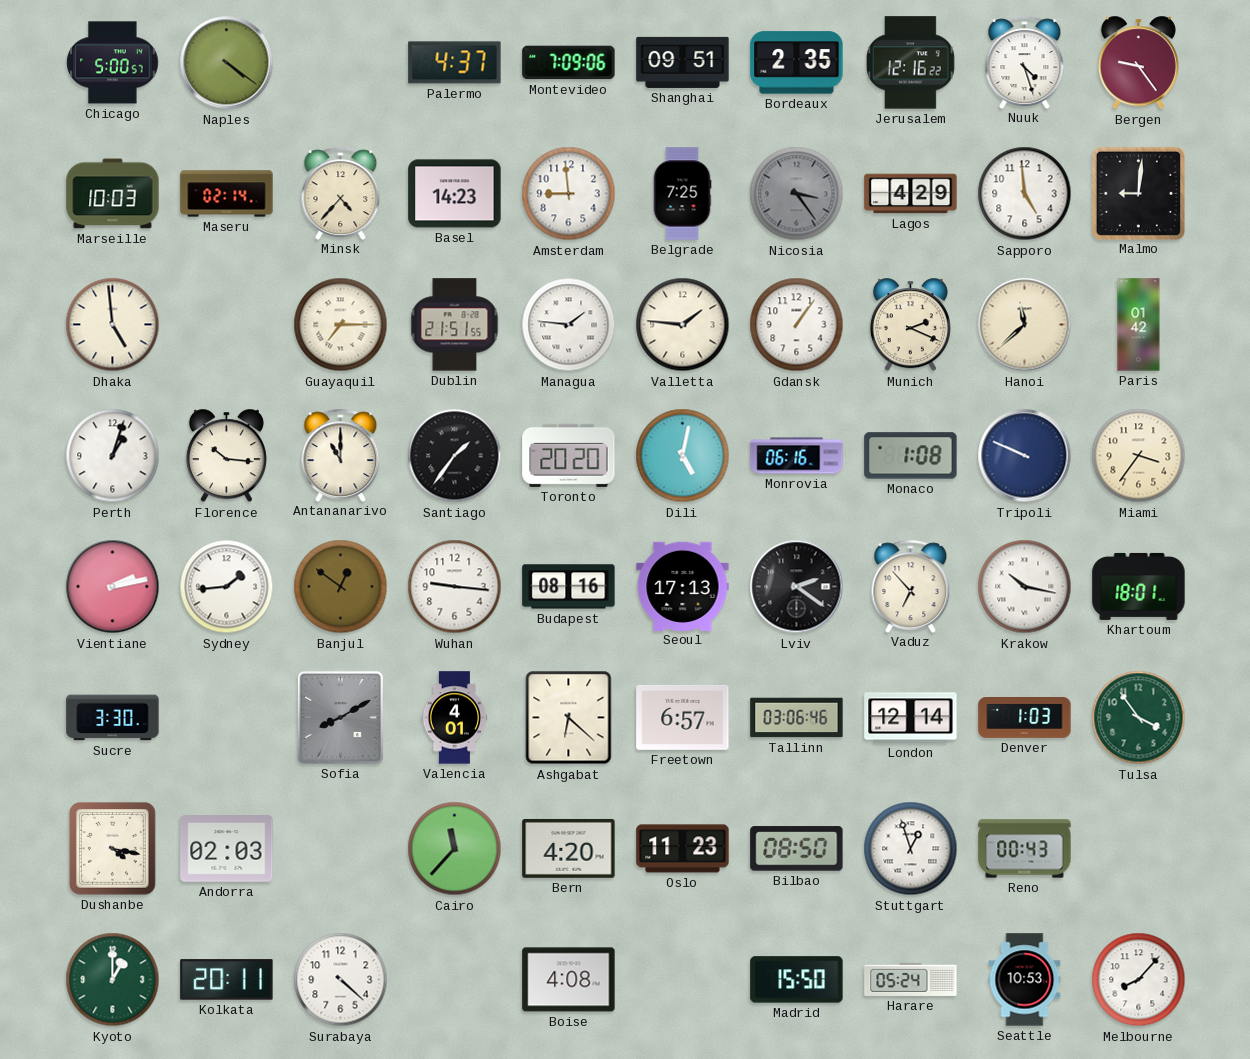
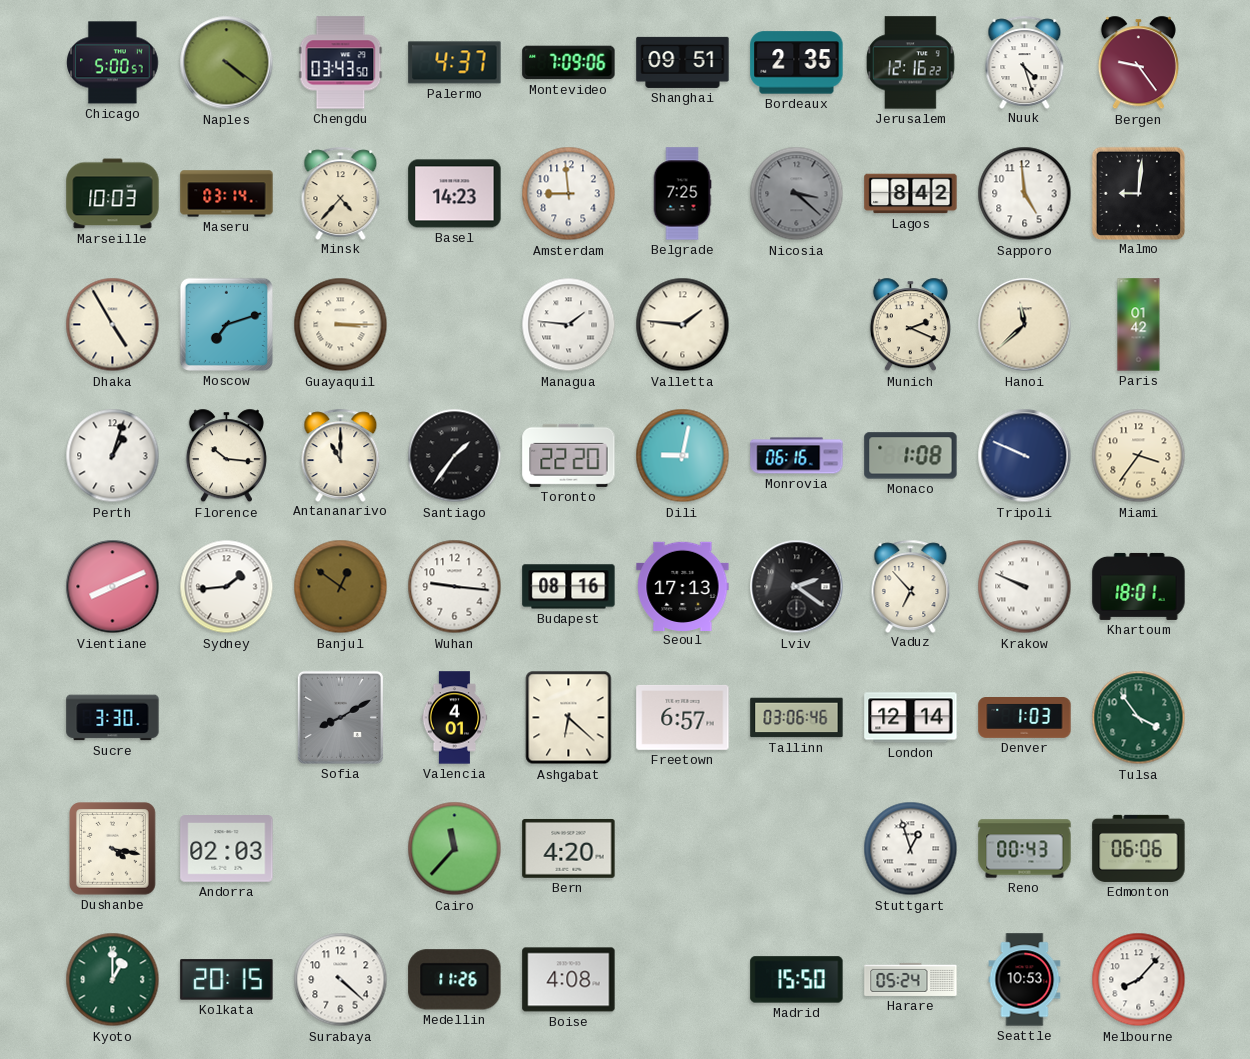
Chengdu: none -> 03:43 (341, 63)
Maseru: 02:14 -> 03:14 (227, 194)
Nicosia: 3:24 -> 3:22 (797, 194)
Lagos: 4:29 -> 8:42 (911, 194)
Dhaka: 4:59 -> 4:55 (113, 325)
Moscow: none -> 7:12 (226, 324)
Guayaquil: 7:15 -> 3:15 (341, 325)
Dublin: 21:51 -> none (455, 325)
Gdansk: 1:06 -> none (797, 325)
Toronto: 20:20 -> 22:20 (569, 455)
Dili: 5:02 -> 9:02 (683, 456)
Vientiane: 2:13 -> 8:11 (113, 587)
Krakow: 10:17 -> 9:49 (1025, 587)
Oslo: 11:23 -> none (683, 849)
Bilbao: 08:50 -> none (797, 849)
Edmonton: none -> 06:06 (1139, 848)
Kolkata: 20:11 -> 20:15 (227, 980)
Medellin: none -> 11:26 (455, 980)
